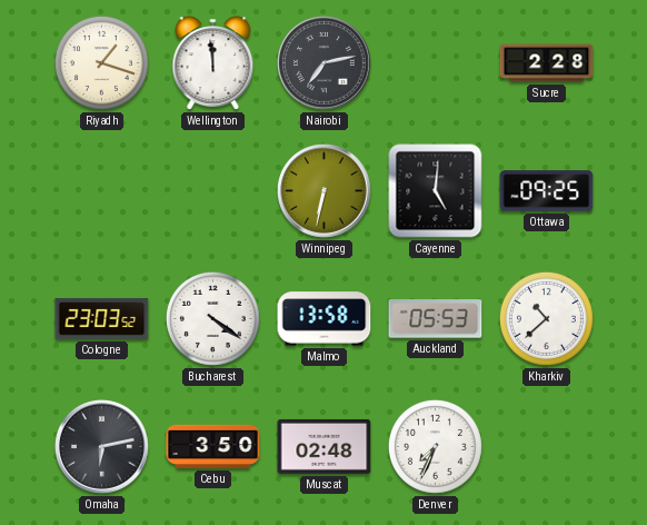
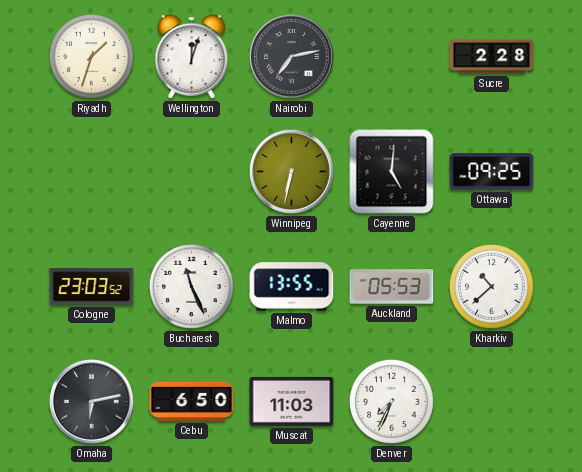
Riyadh: 1:18 -> 1:33 (91, 56)
Wellington: 11:59 -> 12:03 (192, 57)
Bucharest: 4:21 -> 11:26 (191, 286)
Malmo: 13:58 -> 13:55 (292, 287)
Cebu: 3:50 -> 6:50 (192, 401)
Muscat: 02:48 -> 11:03 (292, 401)
